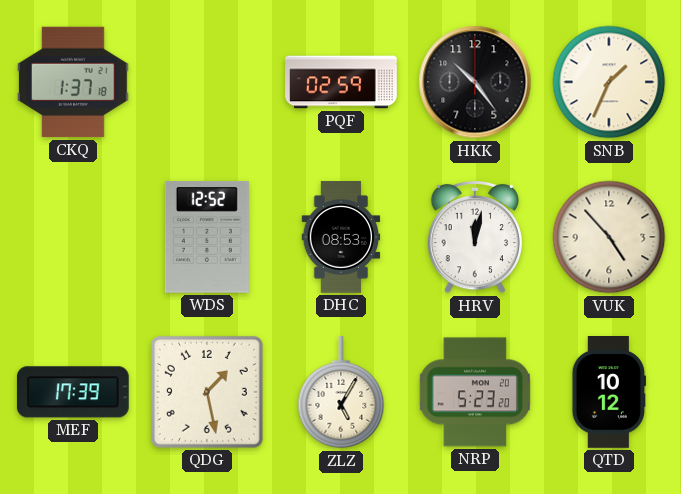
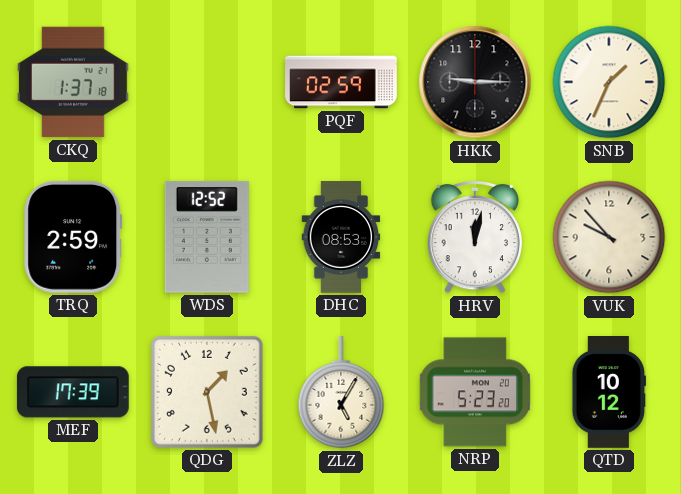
HKK: 10:24 -> 9:15 (475, 82)
TRQ: none -> 2:59 (73, 237)
VUK: 4:53 -> 9:53 (609, 237)
